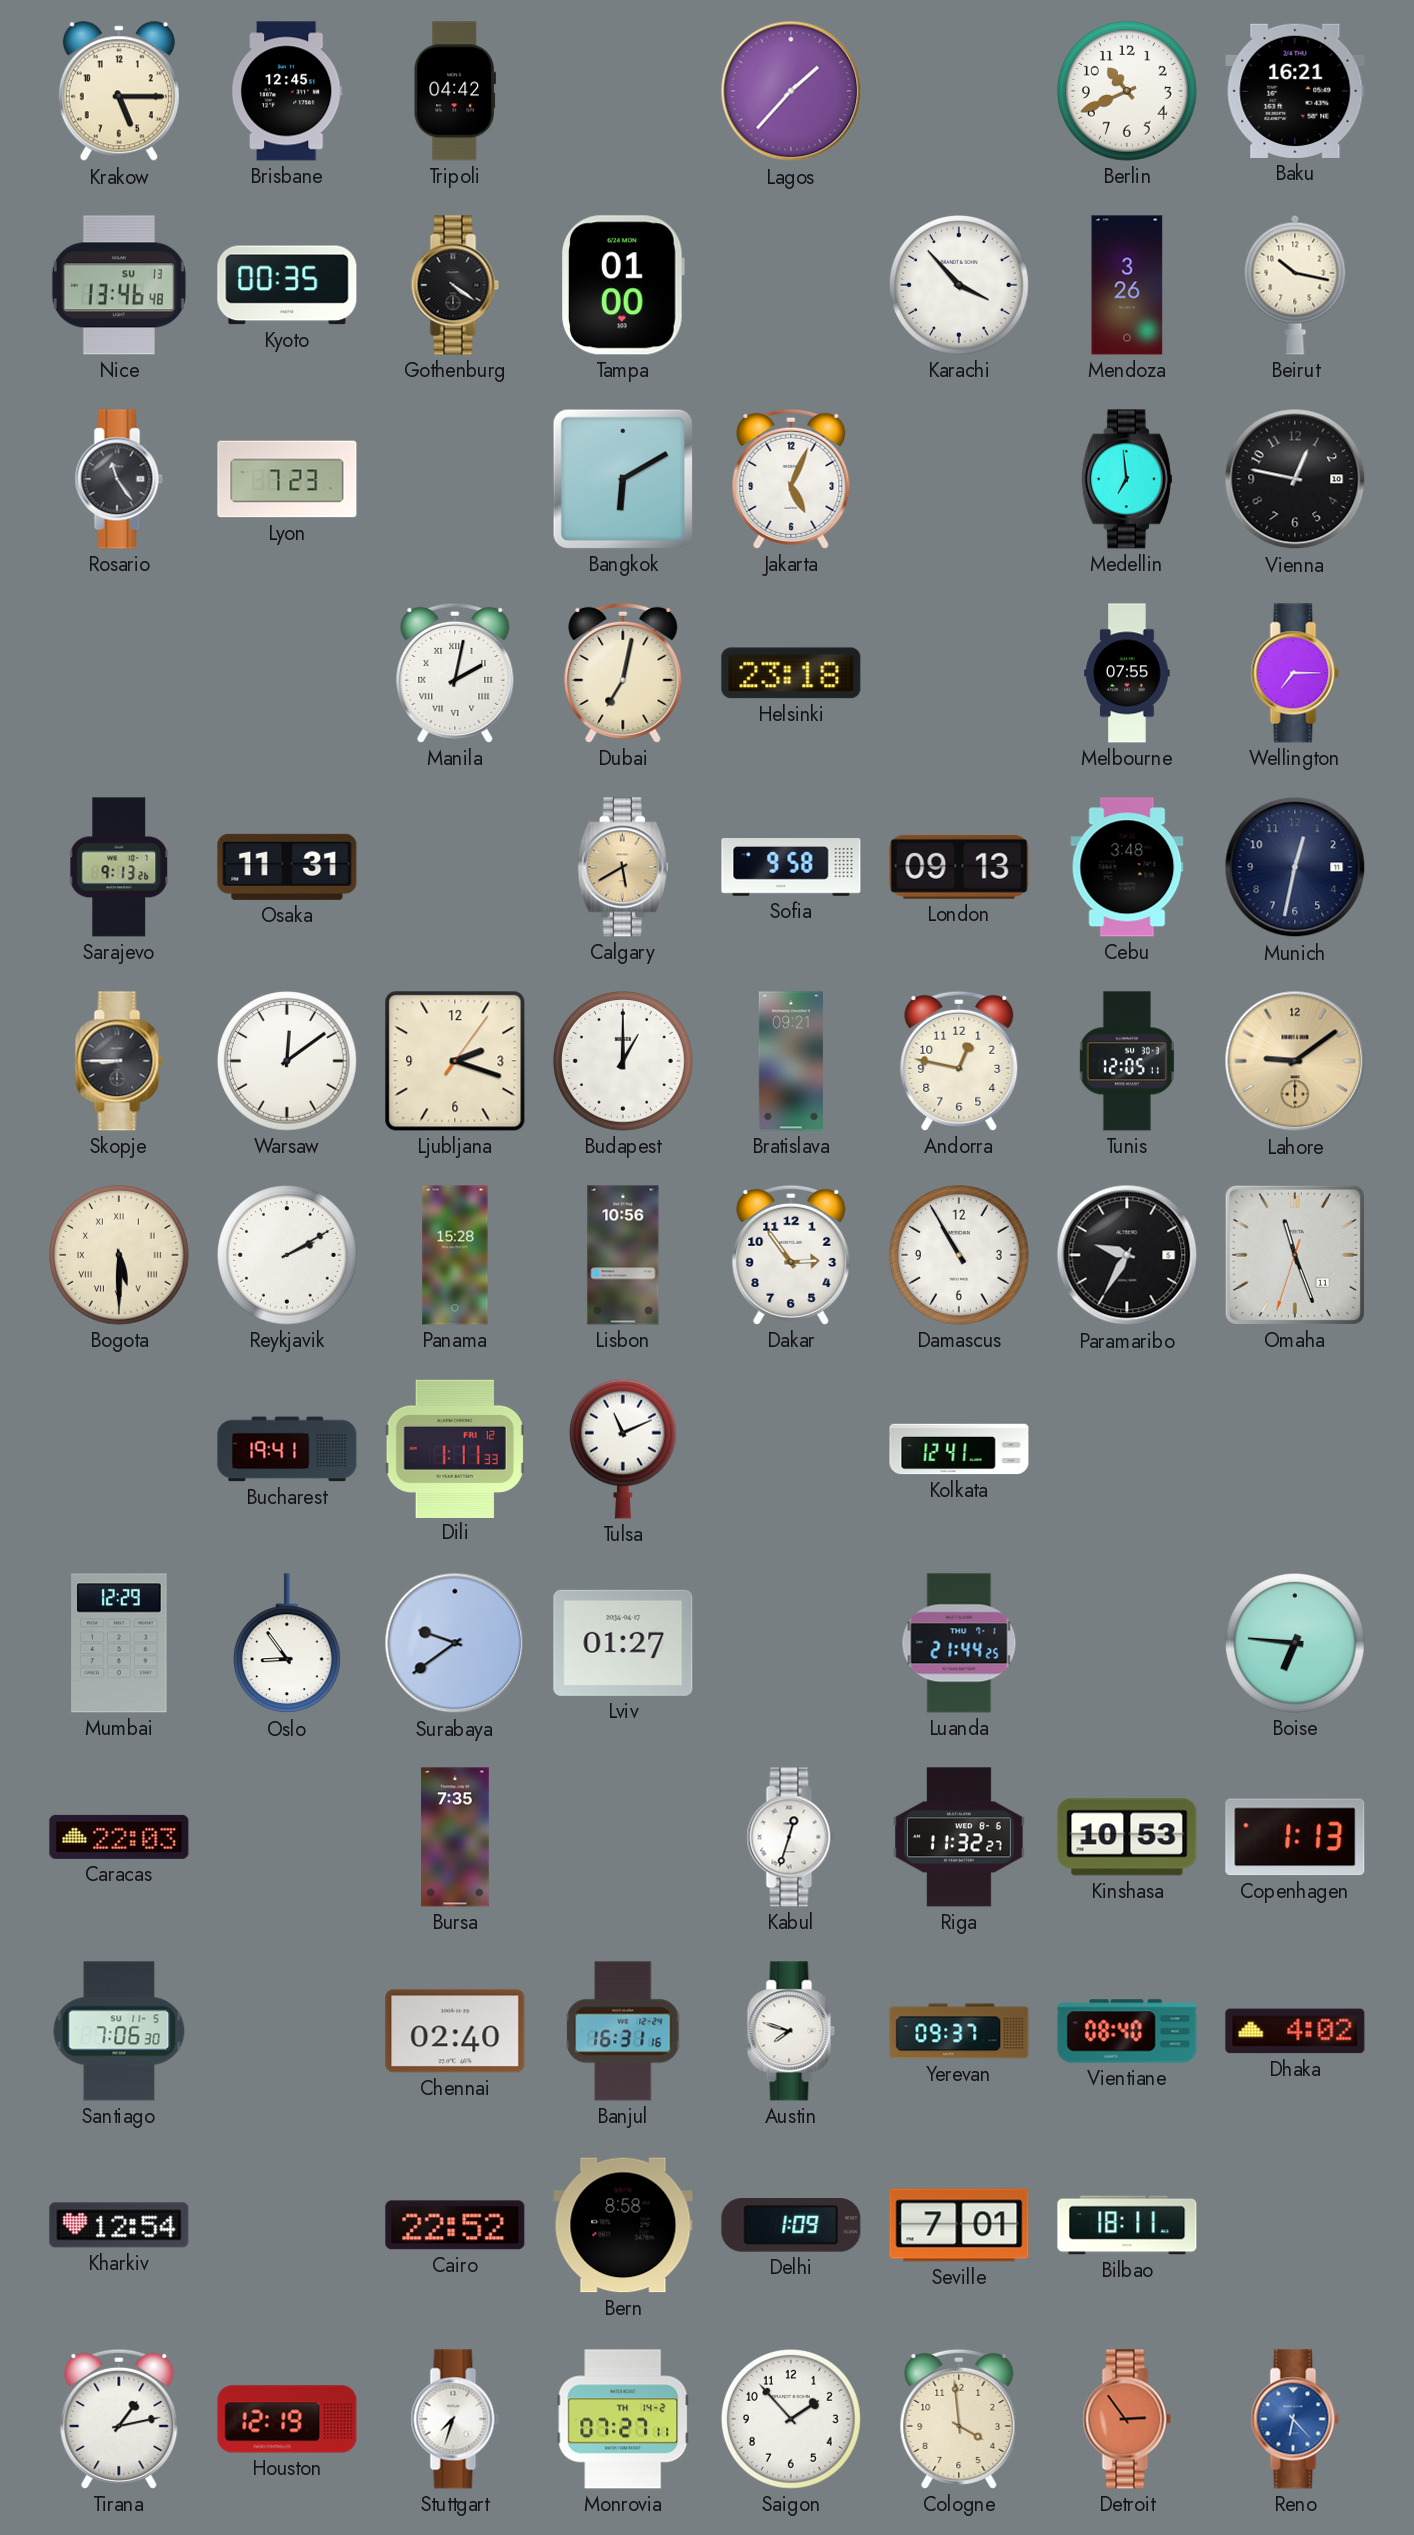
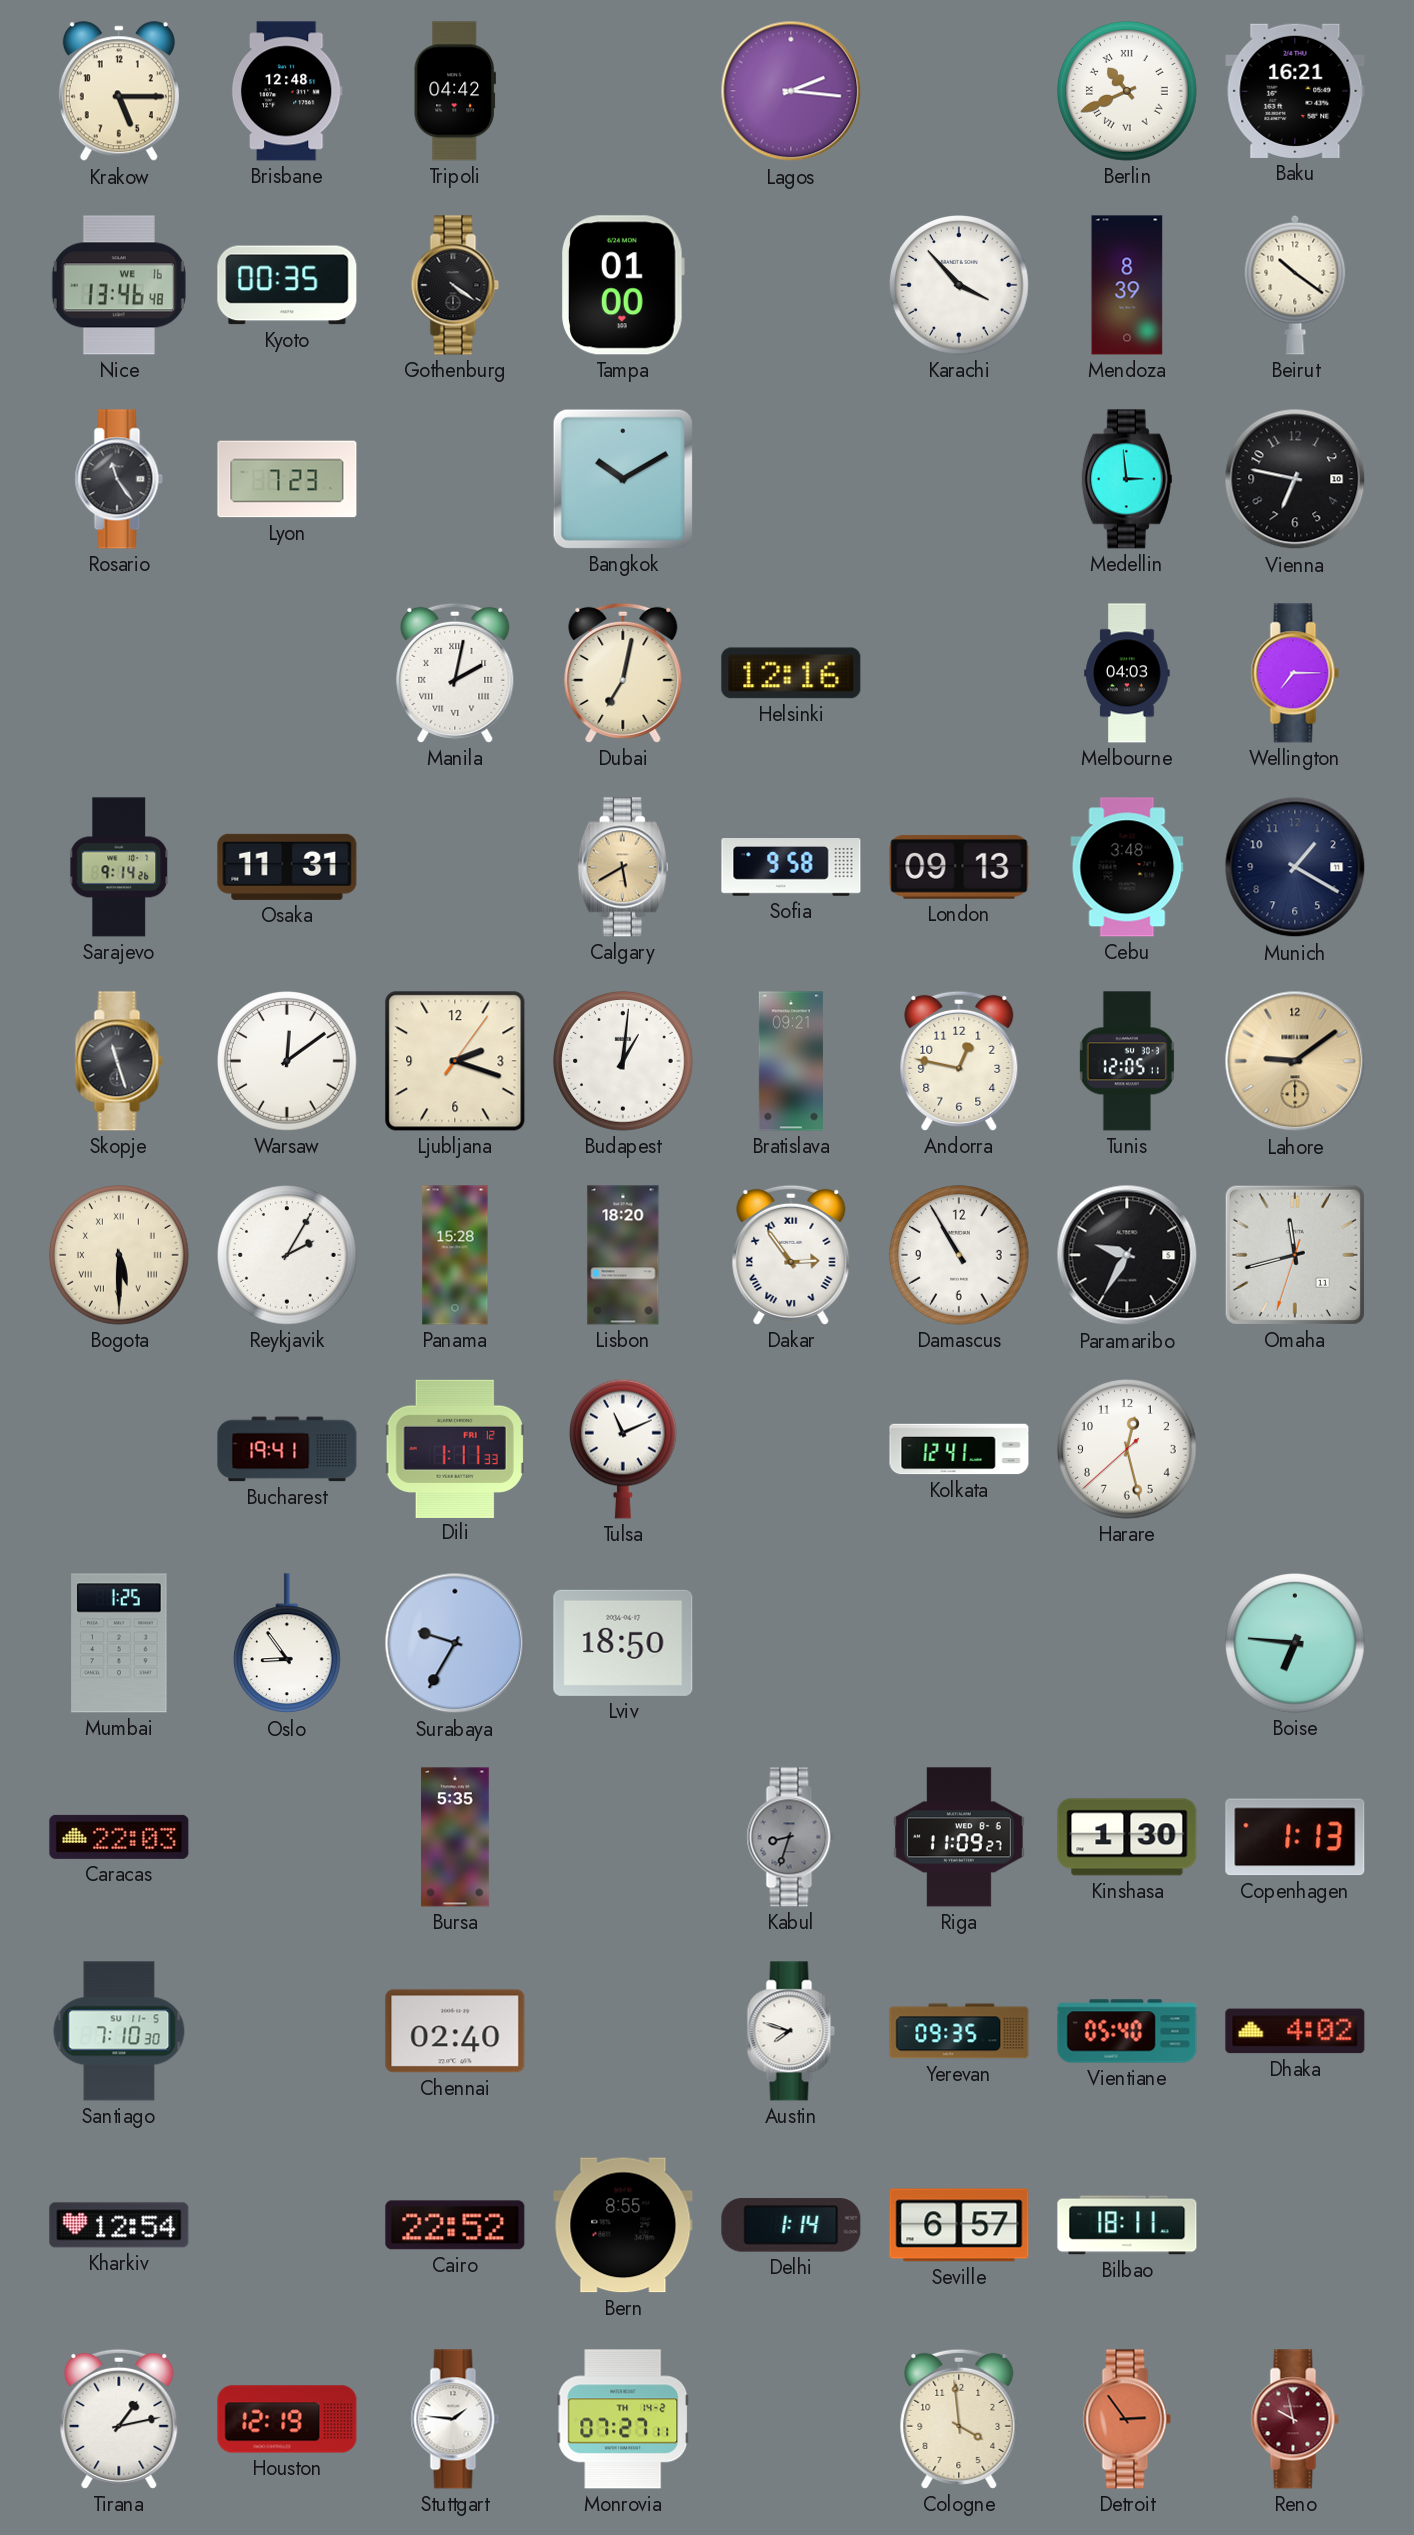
Brisbane: 12:45 -> 12:48 (287, 91)
Lagos: 1:37 -> 2:16 (791, 91)
Berlin numerals: Arabic -> Roman (1128, 92)
Nice date: SU 13 -> WE 16 (119, 285)
Mendoza: 3:26 -> 8:39 (1127, 285)
Beirut: 10:17 -> 10:21 (1295, 285)
Bangkok: 6:10 -> 10:10 (623, 479)
Jakarta: 5:04 -> none (791, 479)
Medellin: 6:59 -> 2:59 (1127, 479)
Vienna: 12:47 -> 6:47 (1295, 479)
Helsinki: 23:18 -> 12:16 (791, 673)
Melbourne: 07:55 -> 04:03 (1127, 673)
Sarajevo: 9:13 -> 9:14 (120, 867)
Munich: 12:32 -> 1:20 (1295, 867)
Skopje: 8:45 -> 11:27 (119, 1061)
Budapest: 1:00 -> 1:01 (624, 1062)
Reykjavik: 2:10 -> 2:05 (288, 1256)
Lisbon: 10:56 -> 18:20 (623, 1255)
Dakar numerals: Arabic -> Roman (791, 1255)
Omaha: 11:26 -> 11:42 (1295, 1255)
Harare: none -> 12:27 (1128, 1450)
Mumbai: 12:29 -> 1:25 (119, 1643)
Surabaya: 9:39 -> 9:35 (455, 1643)
Lviv: 01:27 -> 18:50 (623, 1643)
Luanda: 21:44 -> none (959, 1643)
Bursa: 7:35 -> 5:35 (455, 1837)
Kabul: 12:33 -> 8:33 (791, 1837)
Kabul dial: white -> grey (791, 1837)
Riga: 11:32 -> 11:09 (959, 1837)
Kinshasa: 10:53 -> 1:30 (1127, 1837)
Santiago: 7:06 -> 7:10 (119, 2031)
Banjul: 16:31 -> none (624, 2031)
Yerevan: 09:37 -> 09:35 (959, 2031)
Vientiane: 08:40 -> 05:40 (1127, 2031)
Bern: 8:58 -> 8:55 (623, 2225)
Delhi: 1:09 -> 1:14 (791, 2225)
Seville: 7:01 -> 6:57 (959, 2225)
Stuttgart: 7:33 -> 1:46 (455, 2419)
Saigon: 1:53 -> none (792, 2420)
Reno: 6:23 -> 9:58 (1295, 2419)
Reno dial: blue -> burgundy (1295, 2419)
